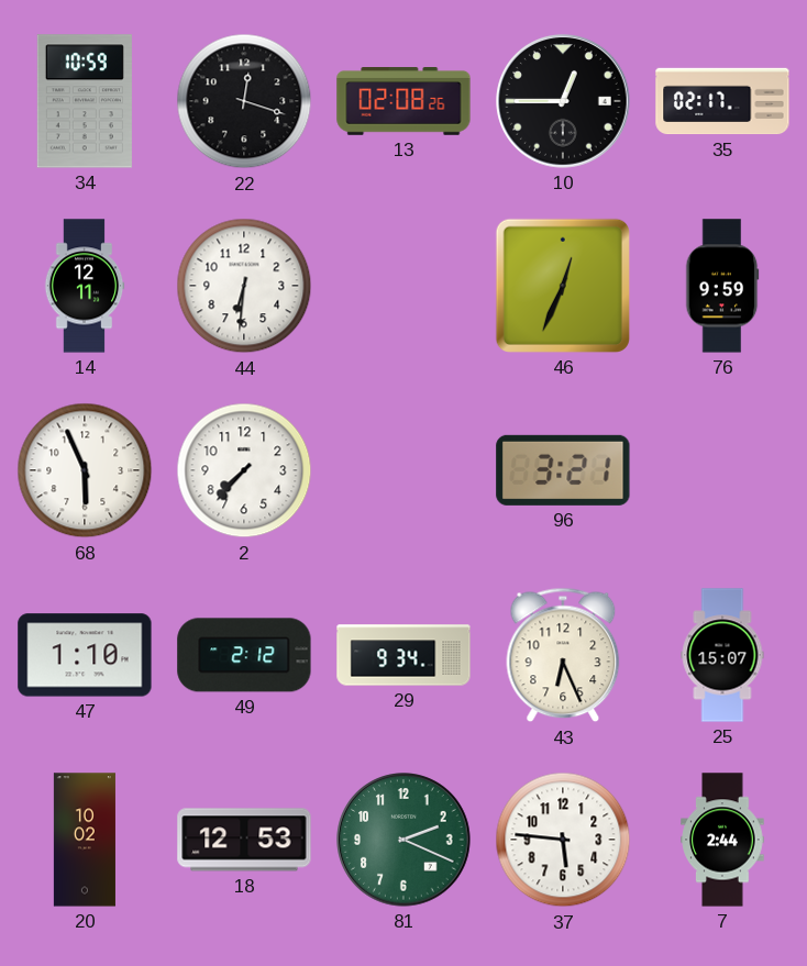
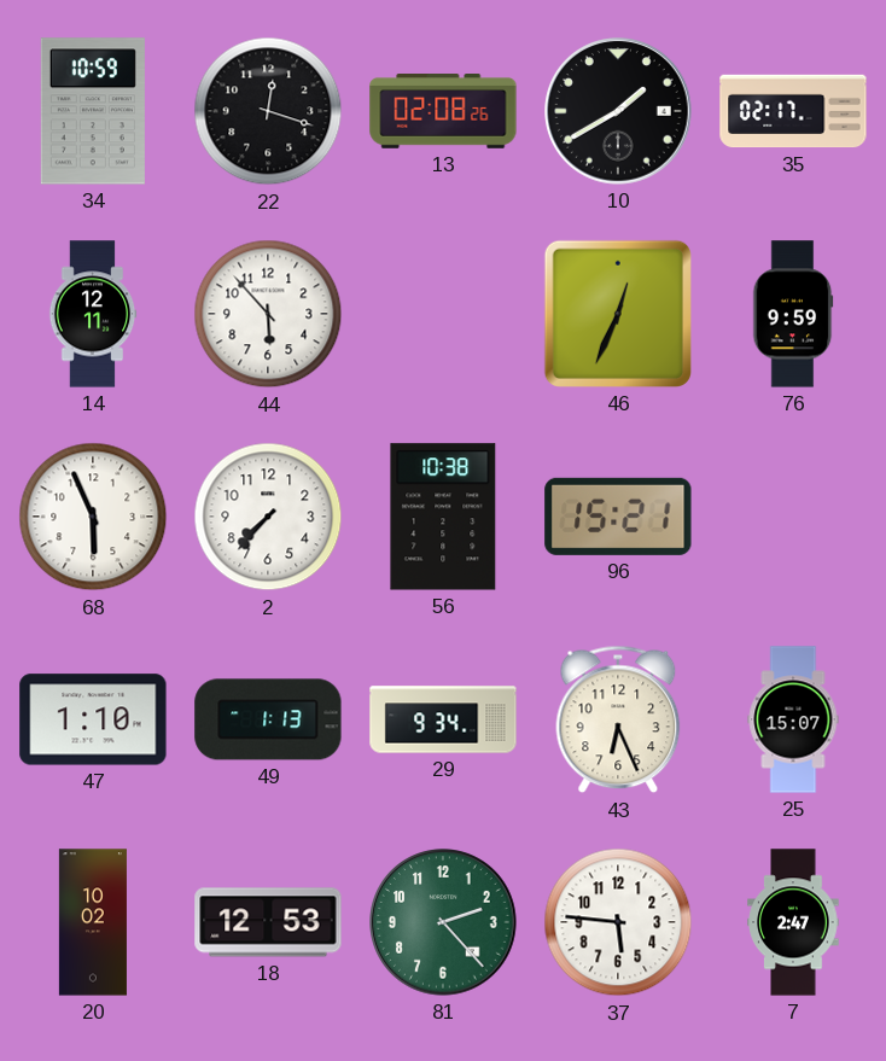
10: 12:45 -> 1:40 (618, 111)
44: 6:31 -> 5:53 (268, 314)
56: none -> 10:38 (443, 517)
96: 3:21 -> 15:21 (618, 517)
49: 2:12 -> 1:13 (268, 719)
81: 2:19 -> 2:23 (443, 922)
7: 2:44 -> 2:47 (793, 922)
